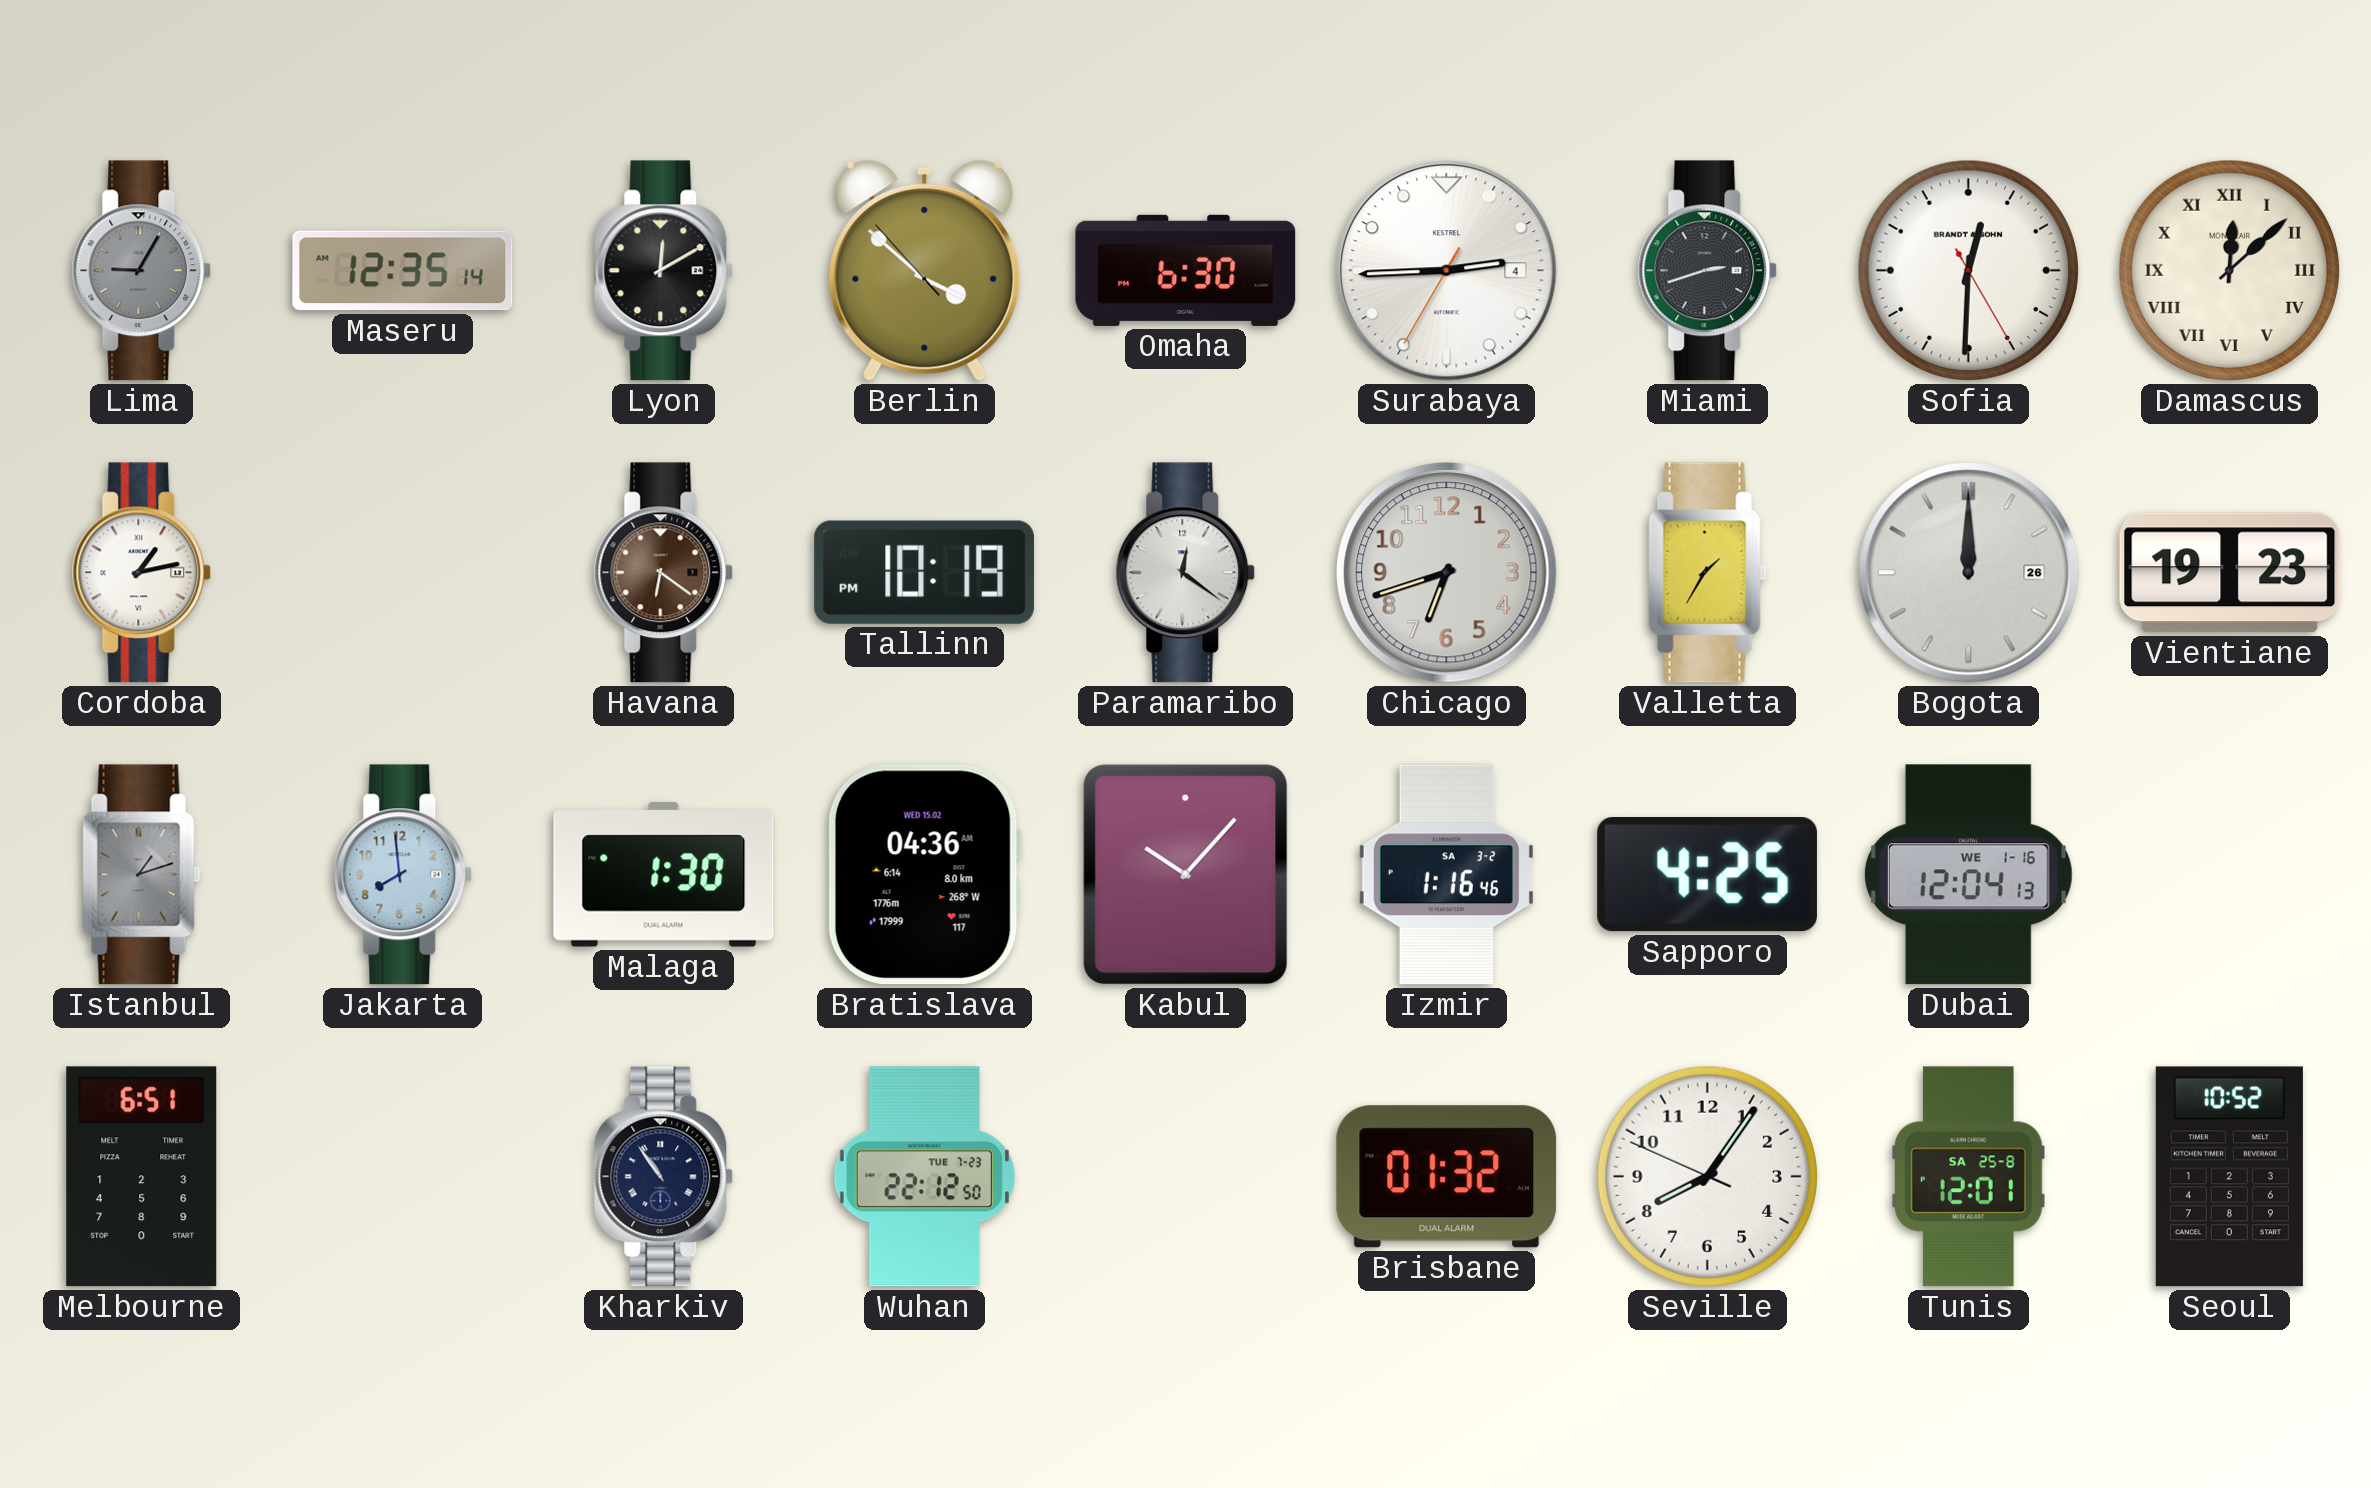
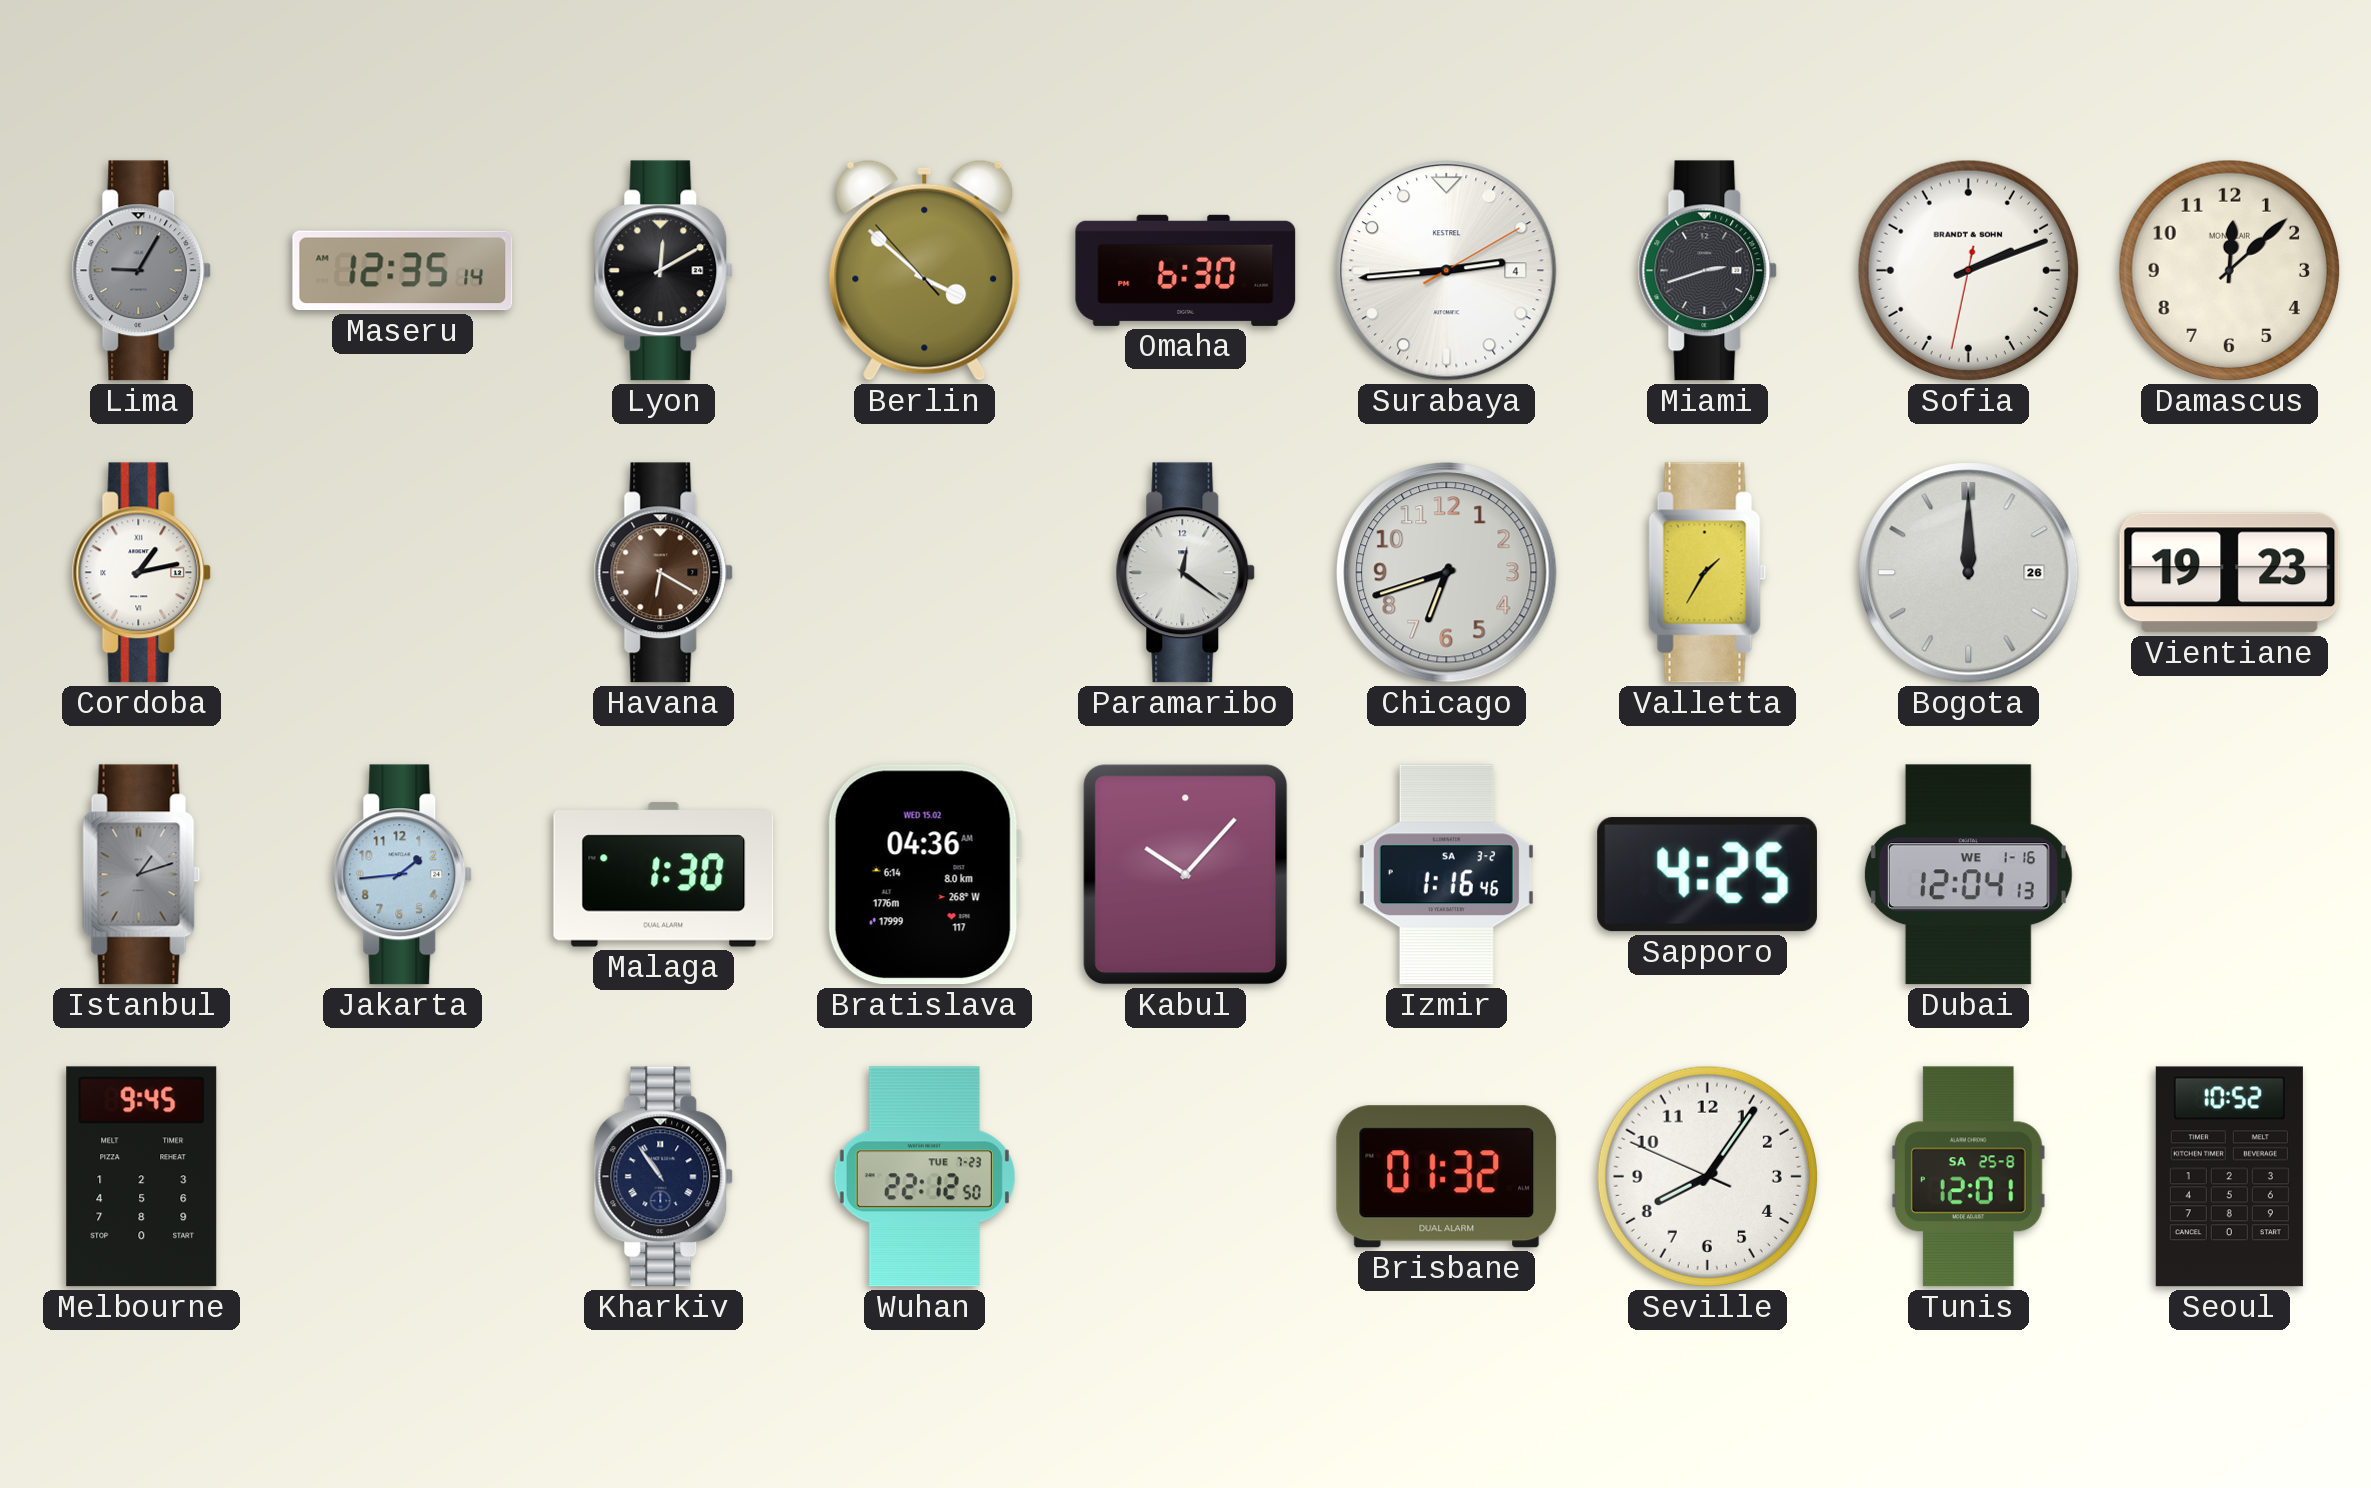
Surabaya: 2:44:35 -> 2:44:10 (1447, 271)
Sofia: 12:30 -> 2:11 (1968, 270)
Damascus numerals: Roman -> Arabic (2229, 270)
Havana: 6:21 -> 6:20 (664, 573)
Tallinn: 10:19 -> none (924, 572)
Jakarta: 7:59 -> 1:44 (403, 875)
Melbourne: 6:51 -> 9:45 (142, 1177)
